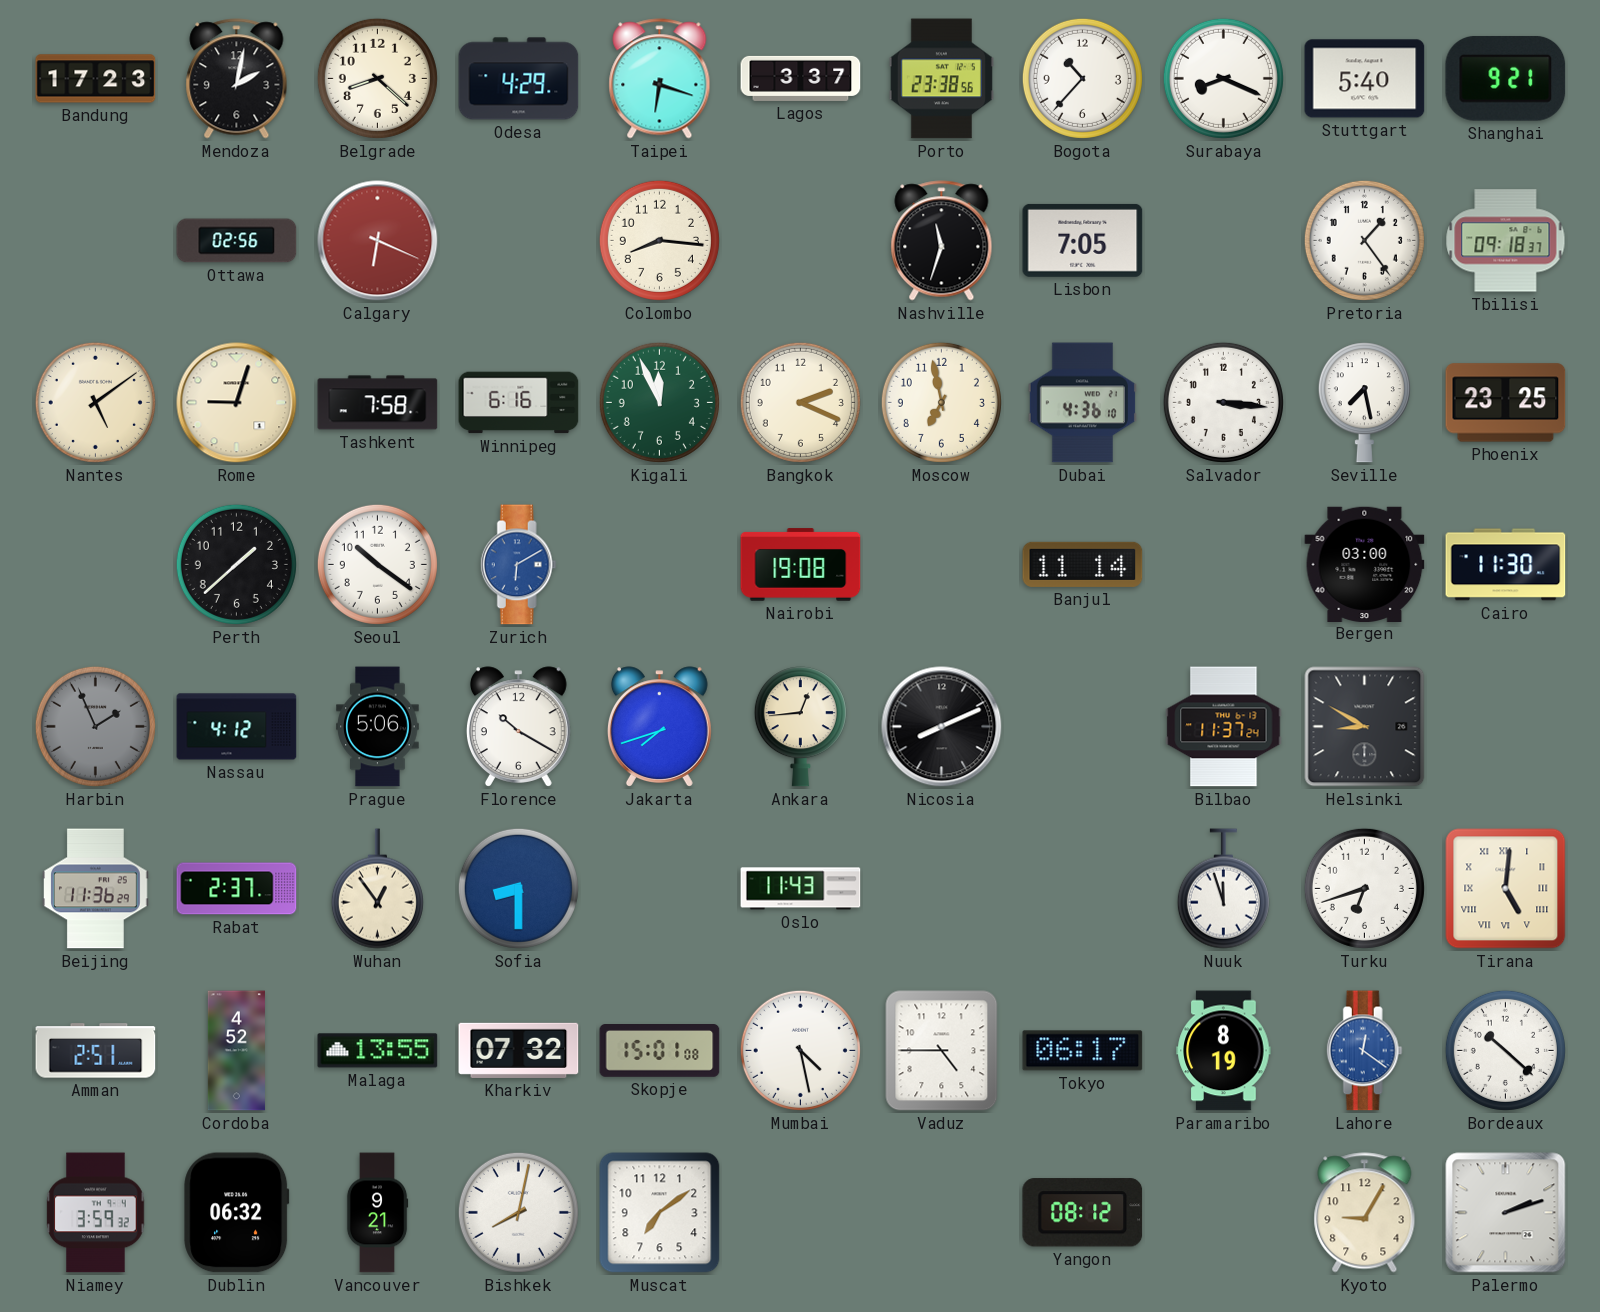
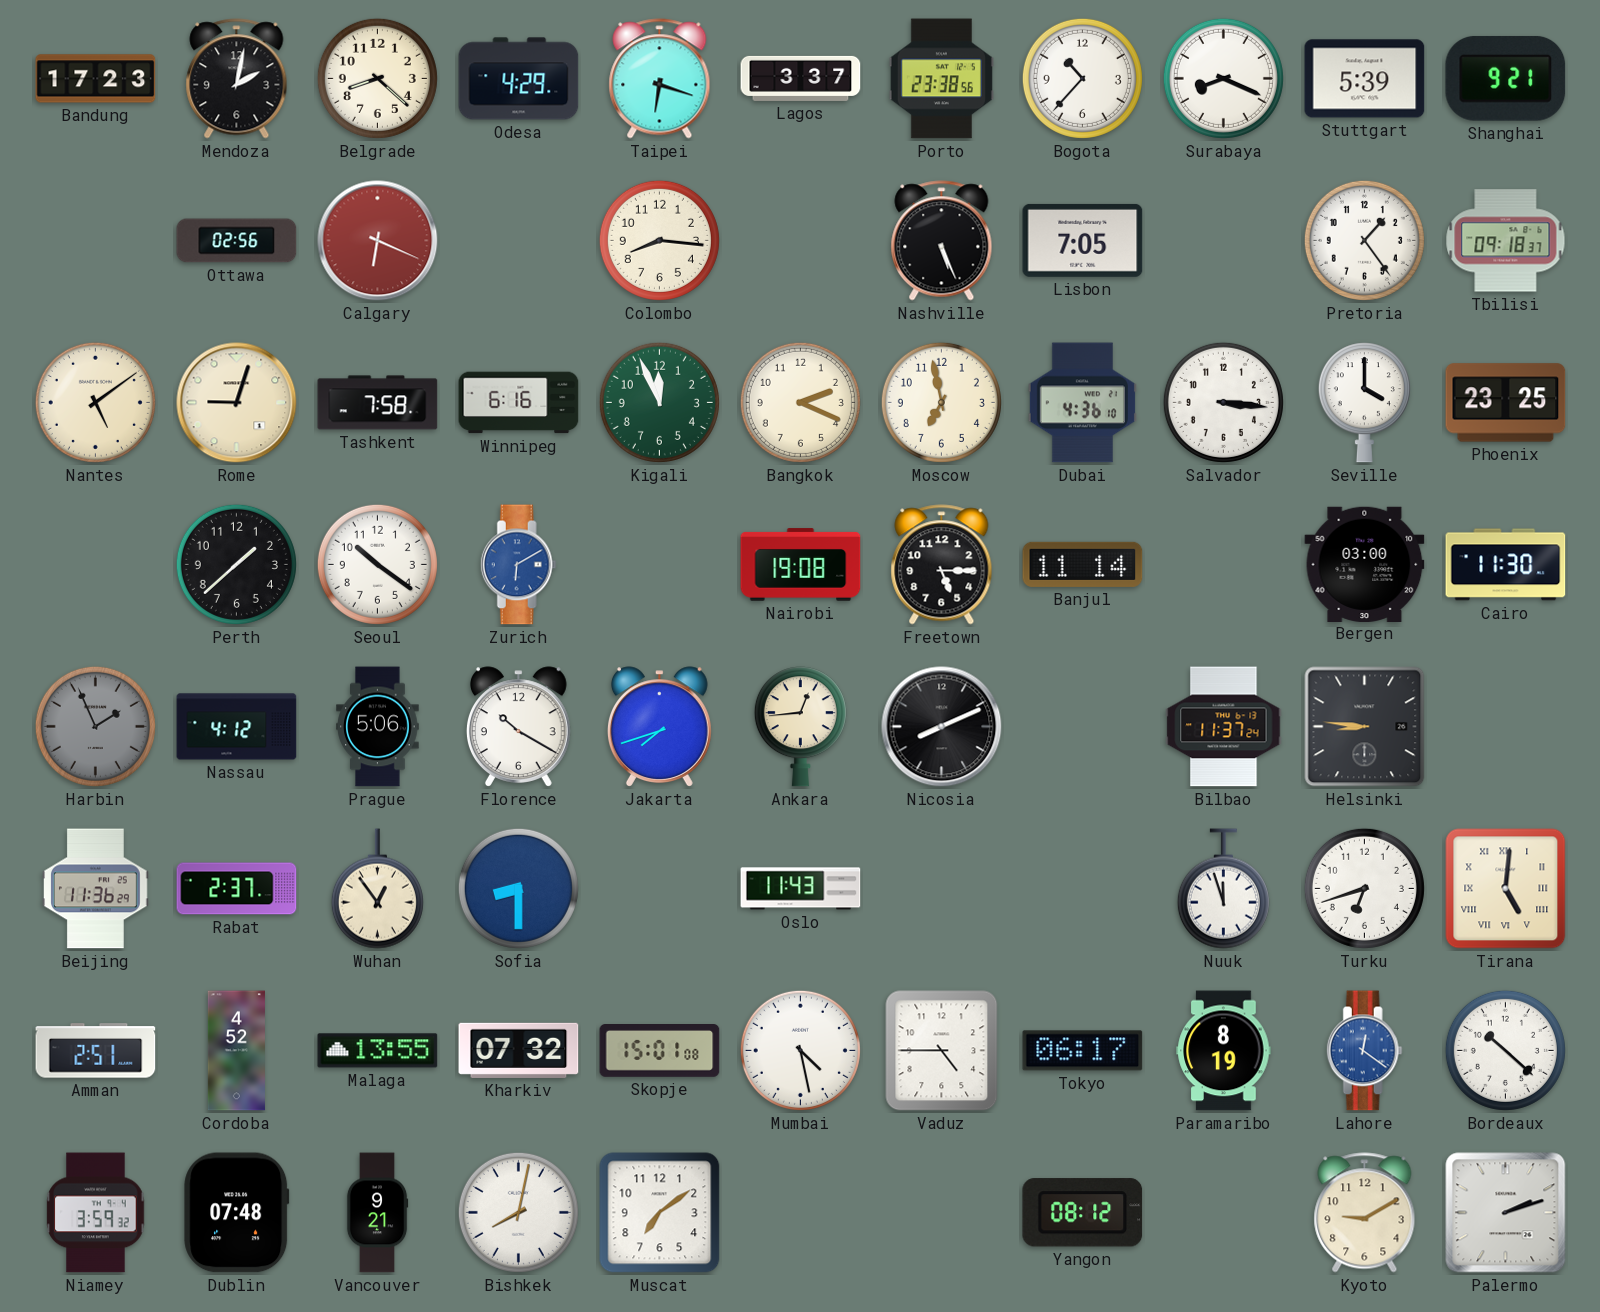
Stuttgart: 5:40 -> 5:39 (1365, 79)
Nashville: 11:33 -> 5:26 (942, 241)
Seville: 7:28 -> 4:00 (1364, 403)
Freetown: none -> 5:15 (942, 565)
Helsinki: 8:50 -> 8:46 (1365, 727)
Dublin: 06:32 -> 07:48 (237, 1213)
Kyoto: 9:05 -> 9:10 (1365, 1213)
